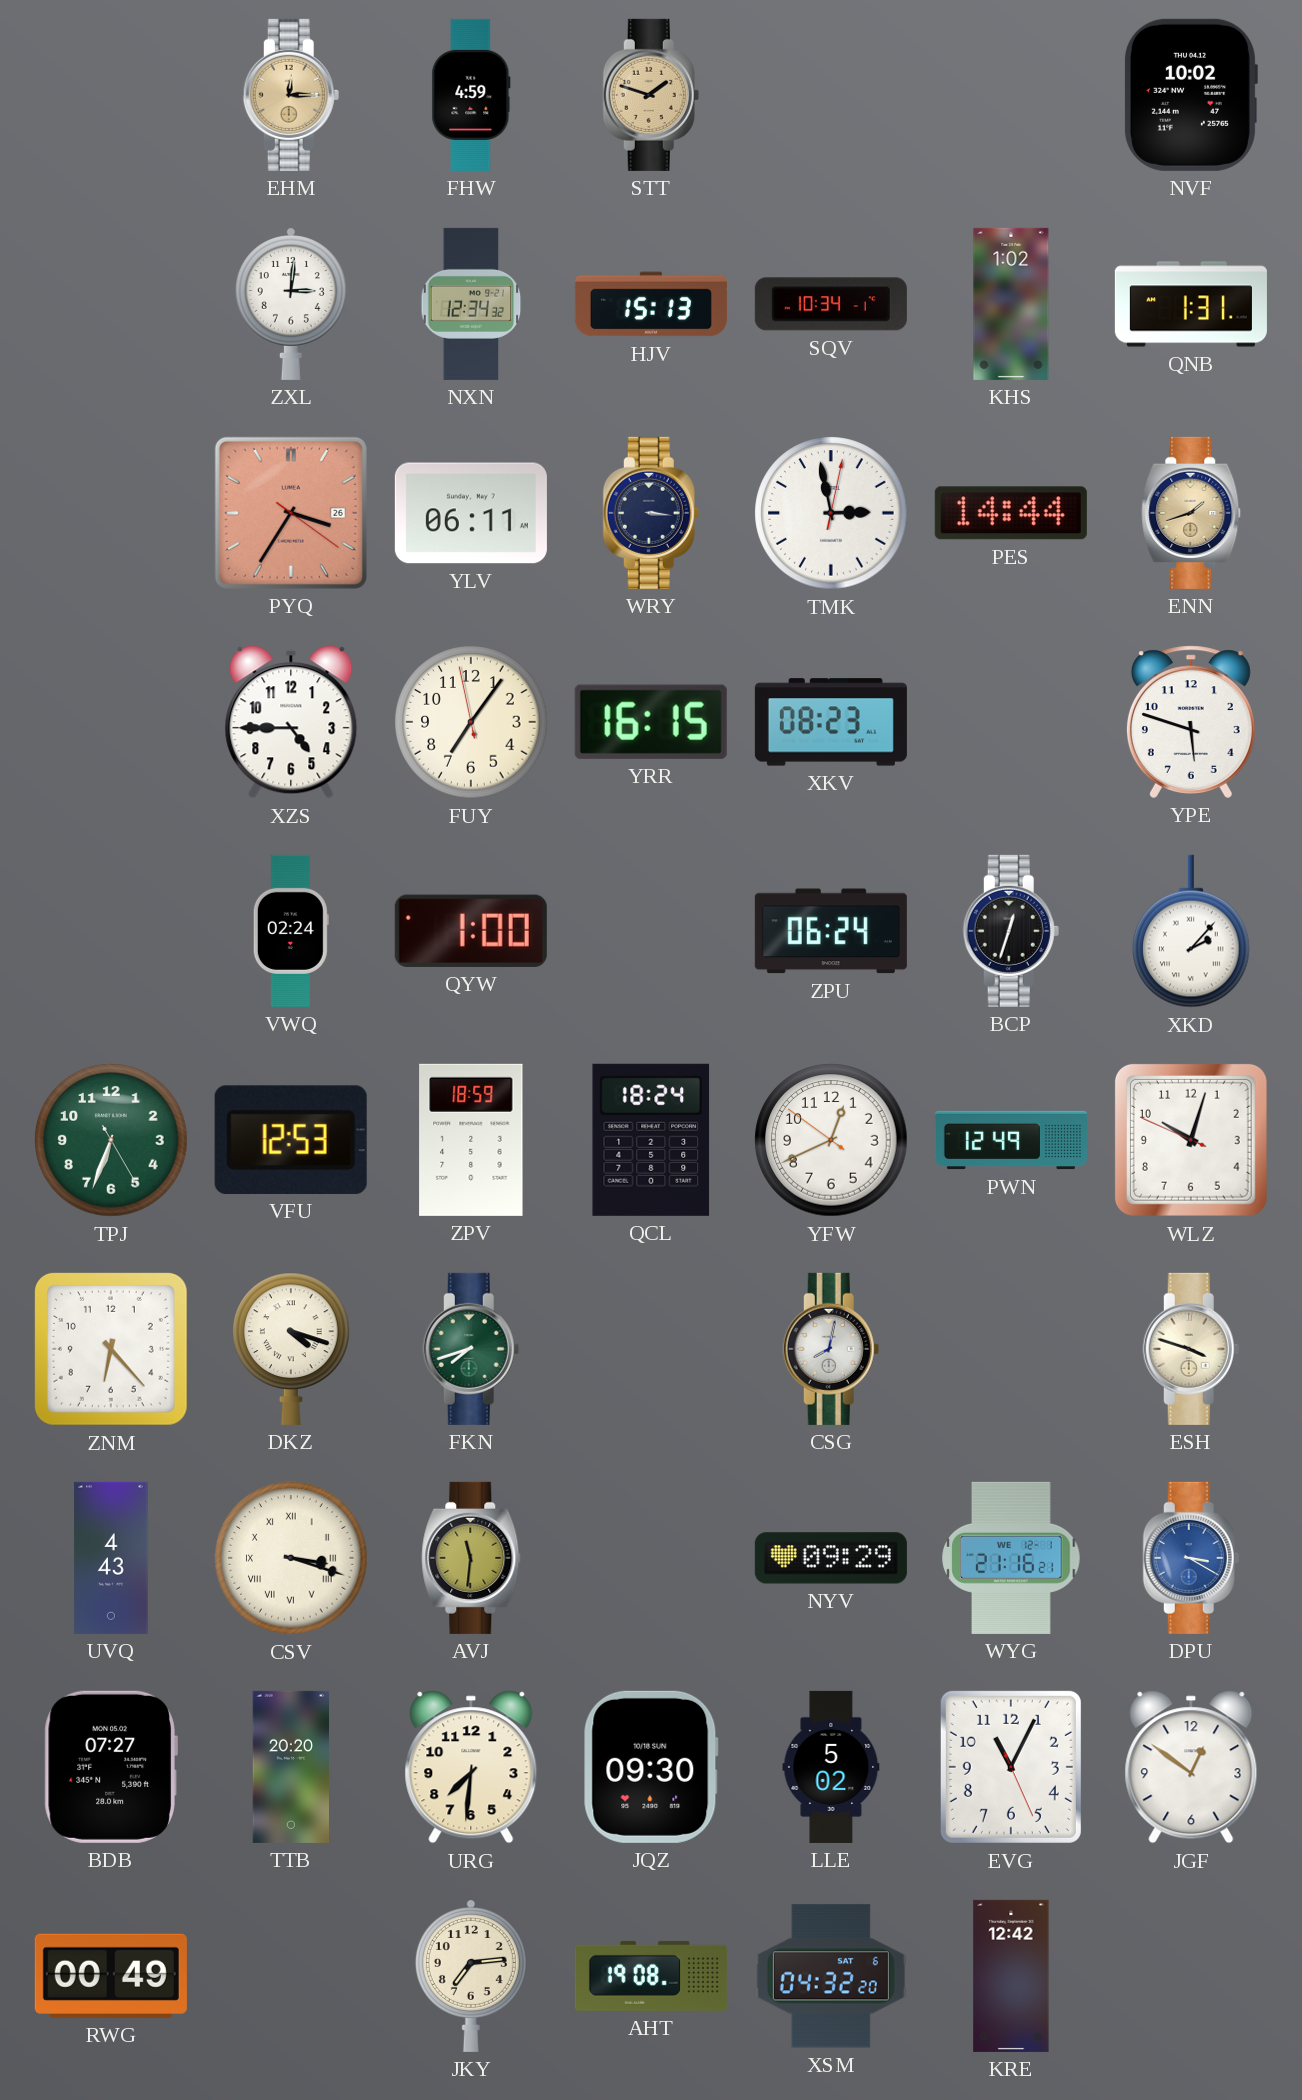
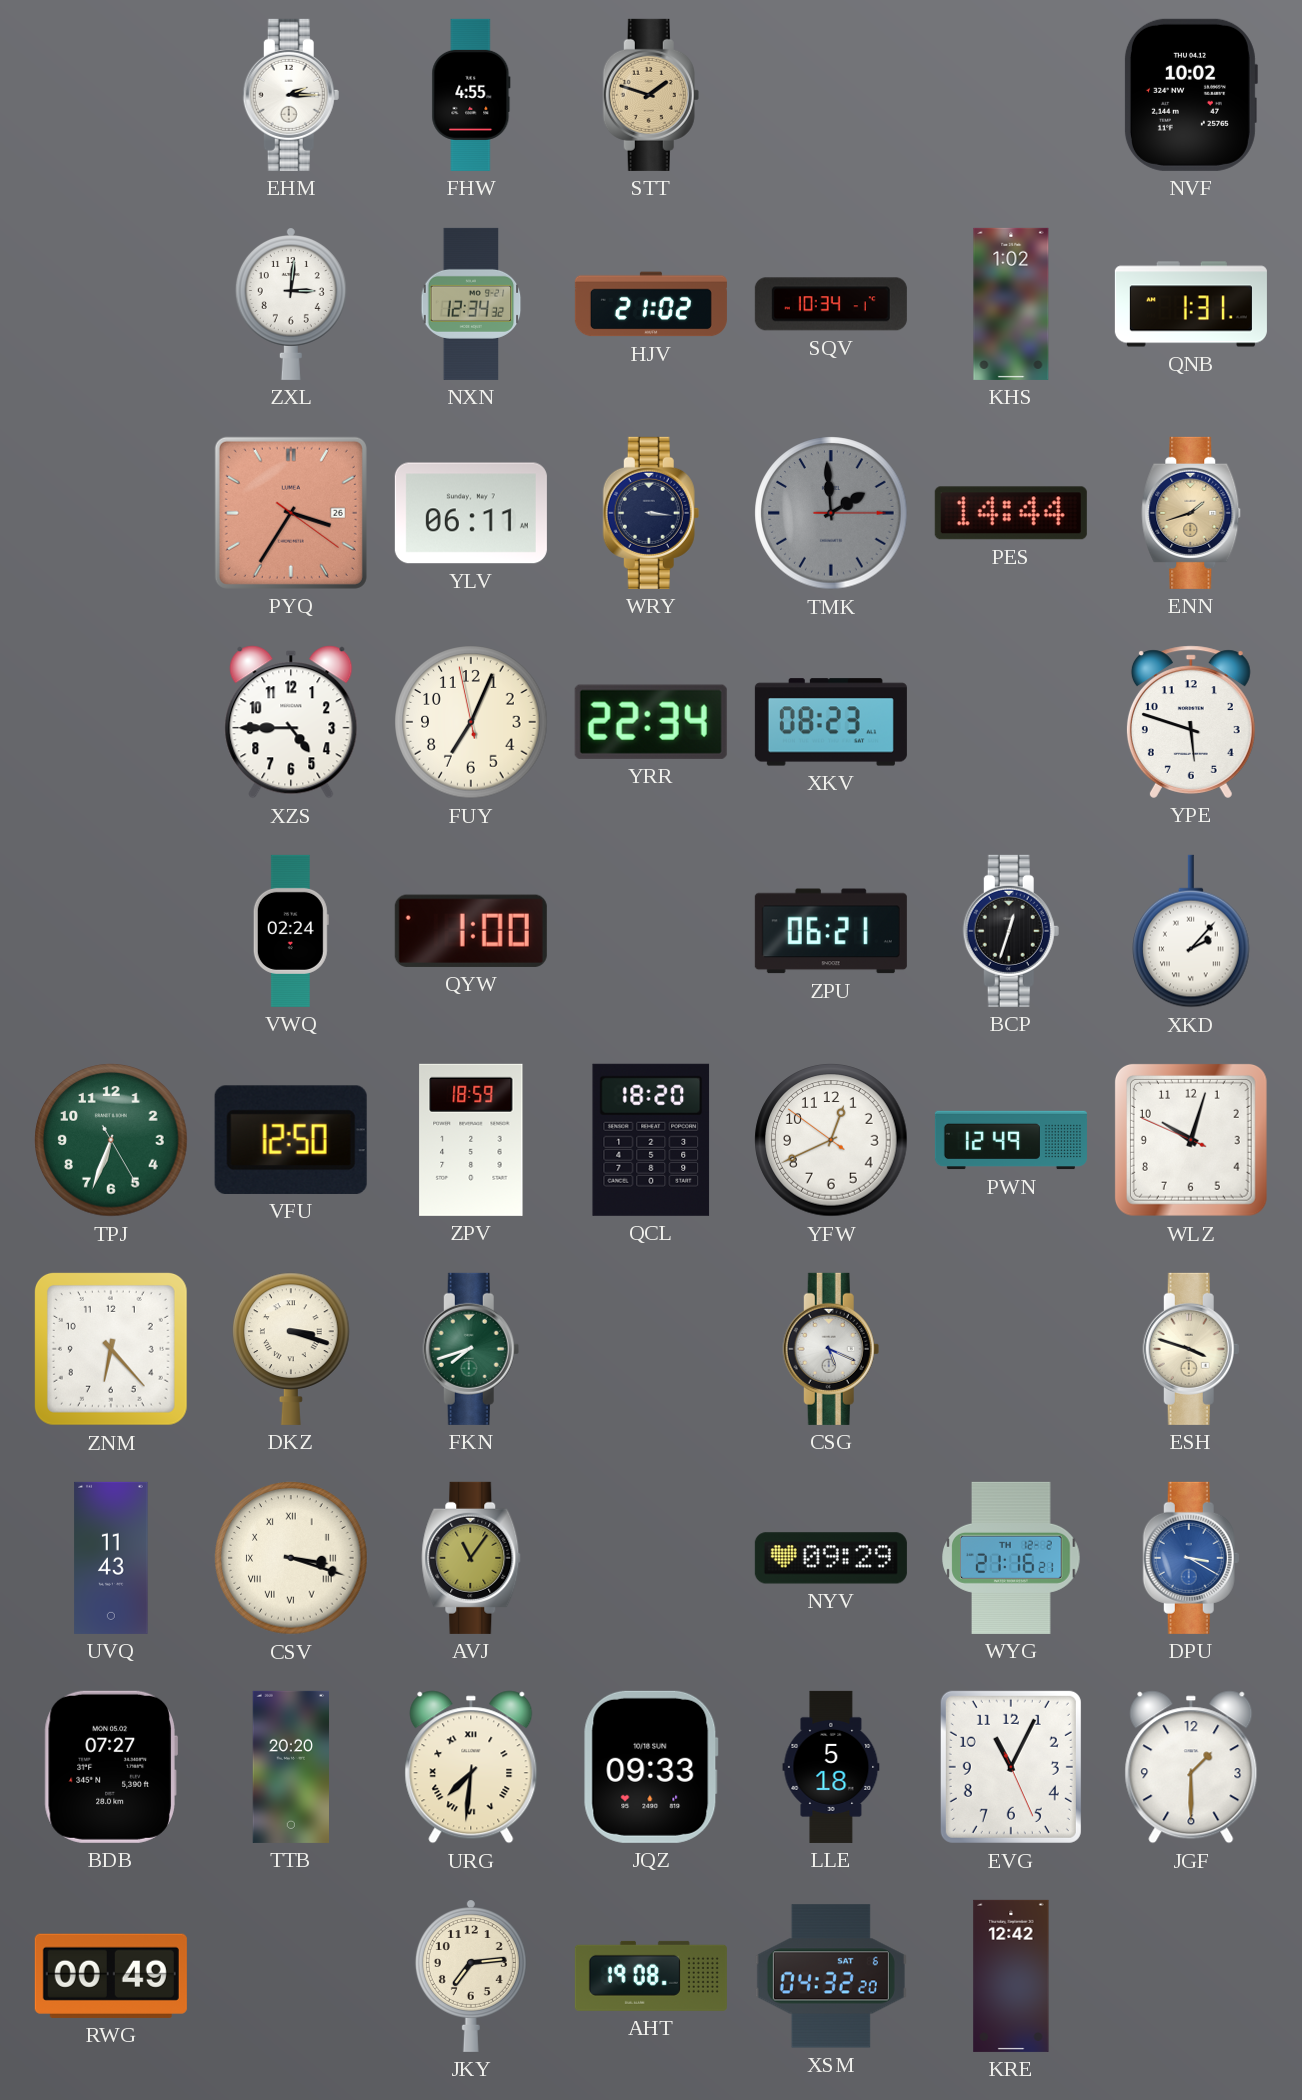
EHM: 12:15 -> 2:15 (291, 95)
EHM dial: champagne -> white (291, 95)
FHW: 4:59 -> 4:55 (471, 95)
HJV: 15:13 -> 21:02 (651, 304)
TMK: 2:58 -> 1:59 (831, 513)
TMK dial: white -> grey (831, 513)
FUY: 7:05 -> 7:03 (471, 722)
YRR: 16:15 -> 22:34 (651, 722)
ZPU: 06:24 -> 06:21 (831, 931)
VFU: 12:53 -> 12:50 (291, 1140)
QCL: 18:24 -> 18:20 (651, 1140)
DKZ: 4:18 -> 3:18 (291, 1349)
CSG: 8:02 -> 5:19 (831, 1349)
UVQ: 4:43 -> 11:43 (111, 1558)
AVJ: 11:31 -> 11:06 (471, 1558)
WYG date: WE 12-1 -> TH 12-2 (1011, 1558)
URG numerals: Arabic -> Roman (471, 1767)
JQZ: 09:30 -> 09:33 (651, 1767)
LLE: 5:02 -> 5:18 (831, 1767)
JGF: 12:51 -> 1:30 (1191, 1767)
